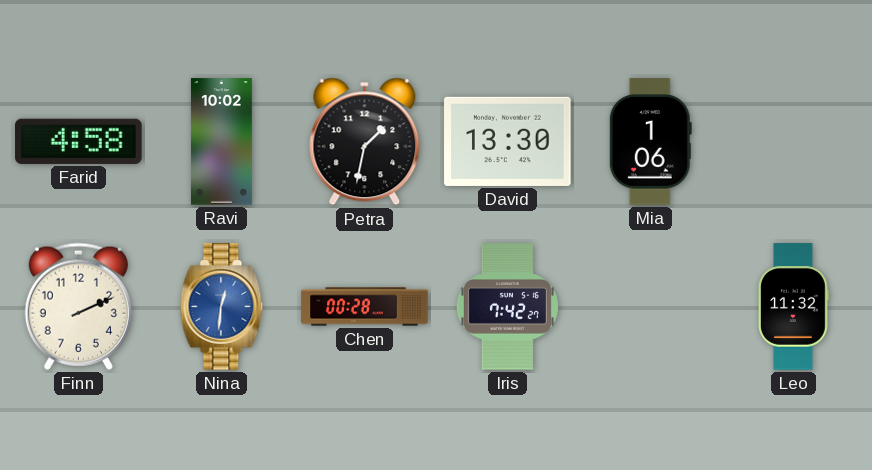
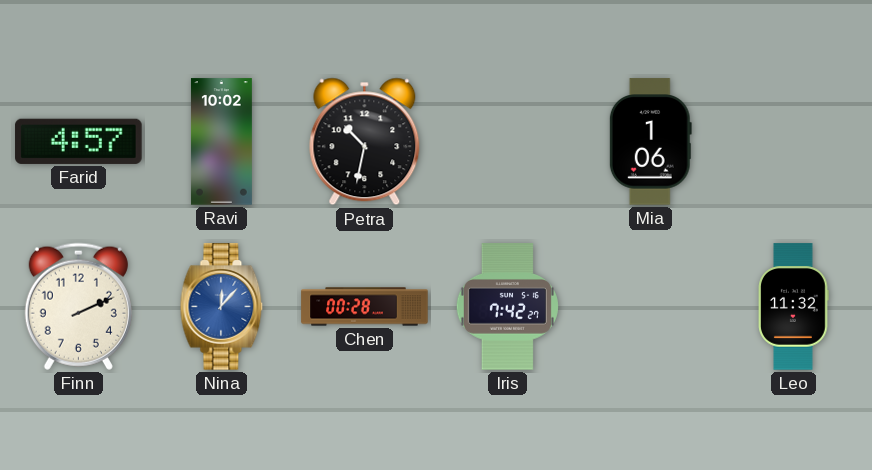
Farid: 4:58 -> 4:57 (79, 141)
Petra: 1:32 -> 10:32 (365, 142)
David: 13:30 -> none (508, 141)
Nina: 12:31 -> 12:07 (222, 307)
